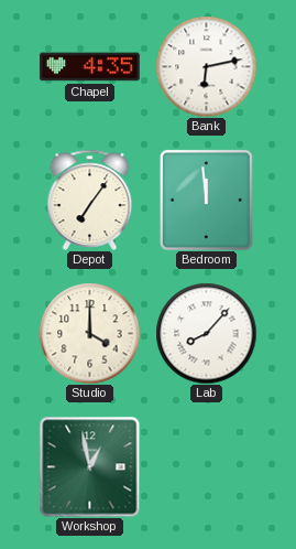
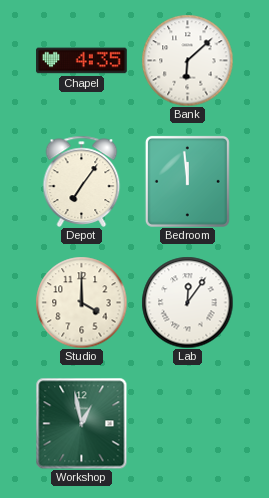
Bank: 6:13 -> 6:08 (187, 60)
Lab: 8:07 -> 12:06 (187, 302)
